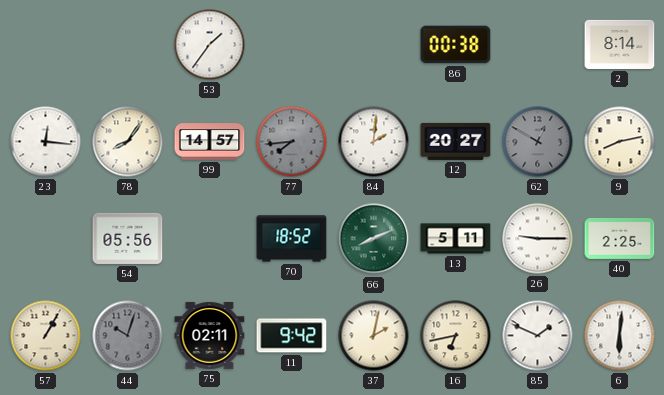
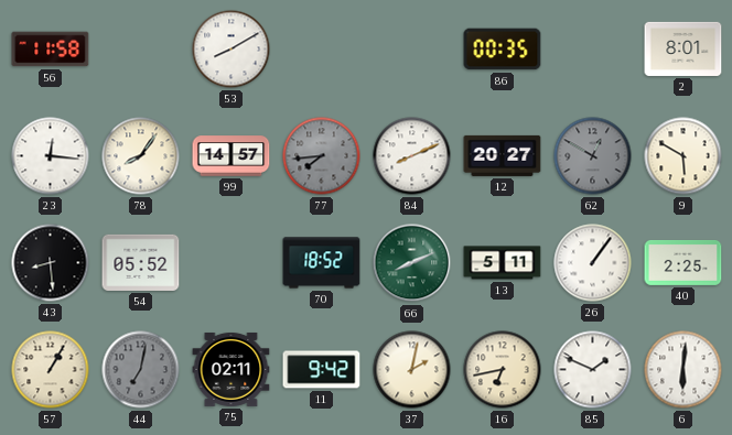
56: none -> 11:58 (51, 50)
53: 1:36 -> 8:10 (232, 50)
86: 00:38 -> 00:35 (503, 50)
2: 8:14 -> 8:01 (683, 48)
84: 2:01 -> 8:11 (412, 156)
9: 8:13 -> 5:50 (683, 156)
43: none -> 8:29 (51, 263)
54: 05:56 -> 05:52 (141, 262)
26: 9:15 -> 1:06 (593, 263)
44: 10:03 -> 7:02 (141, 370)
